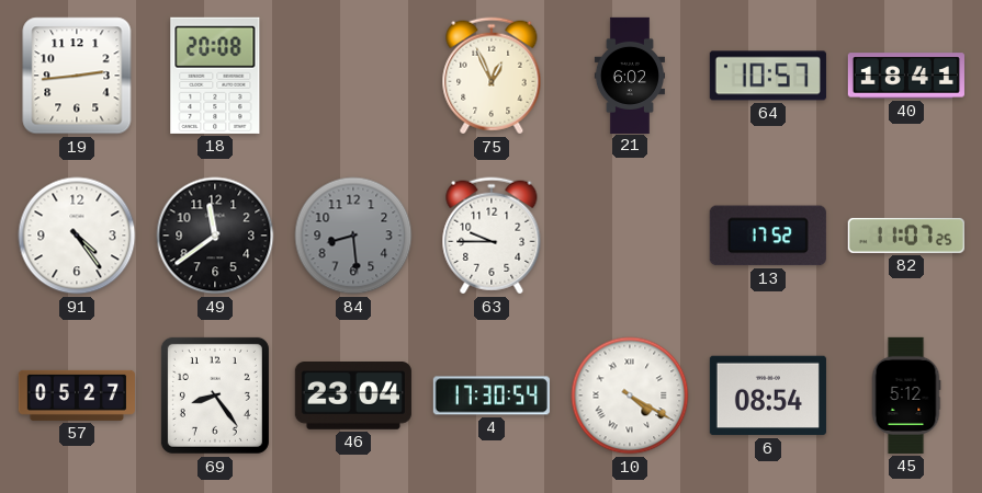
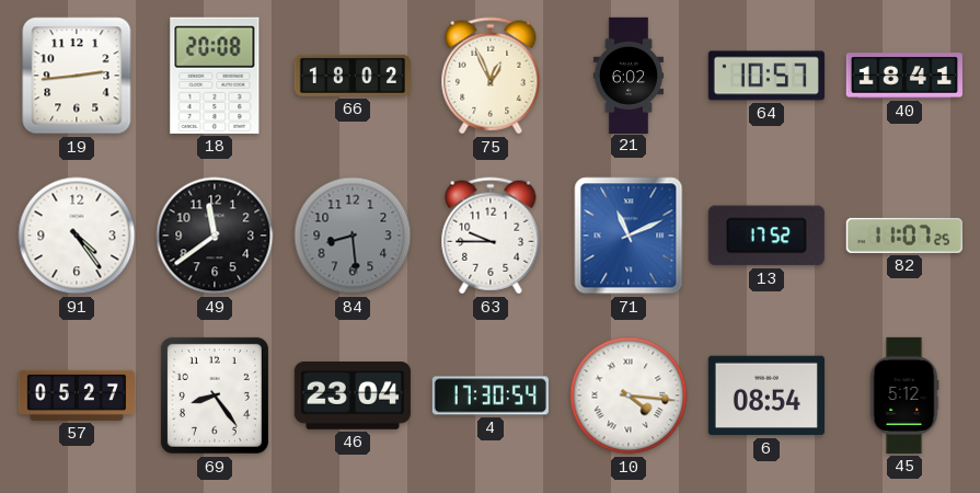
66: none -> 18:02 (353, 76)
71: none -> 11:11 (629, 236)
10: 4:20 -> 4:16 (629, 395)
